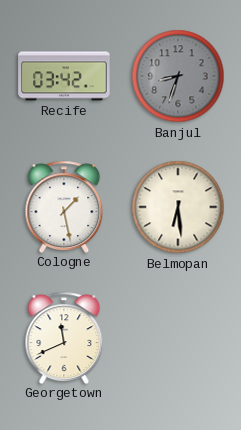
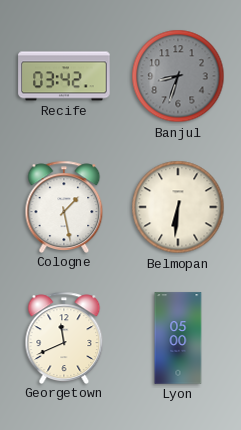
Belmopan: 6:29 -> 6:31 (178, 207)
Lyon: none -> 05:00 (178, 338)
